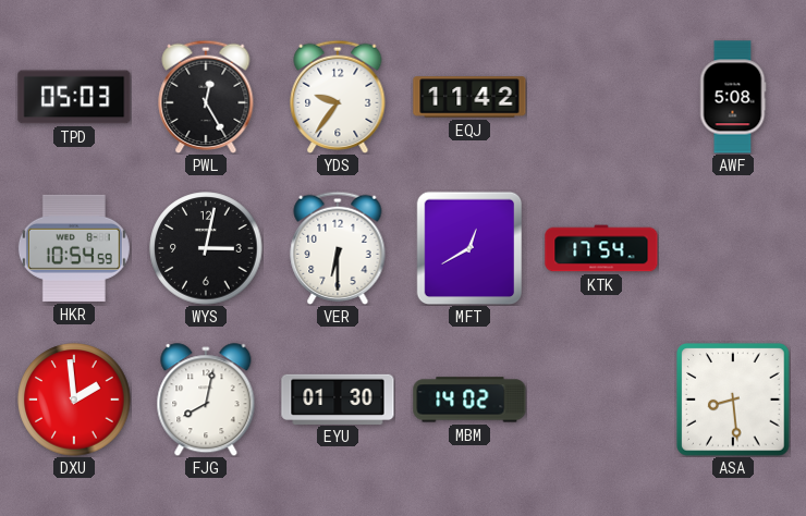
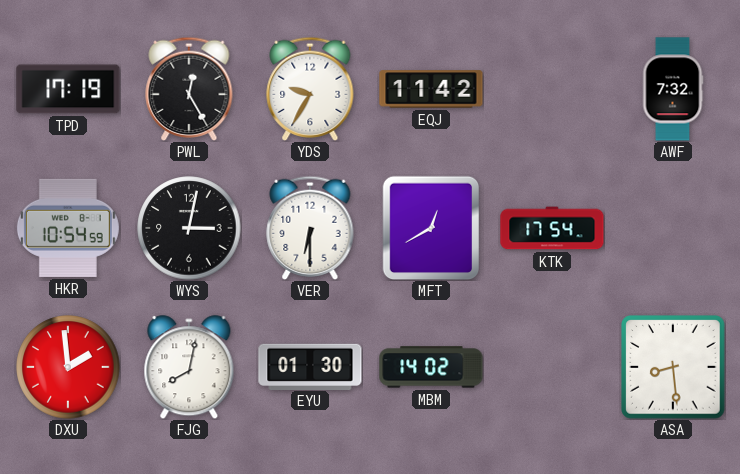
TPD: 05:03 -> 17:19 (68, 89)
YDS: 9:36 -> 9:35 (310, 88)
AWF: 5:08 -> 7:32 (673, 89)
